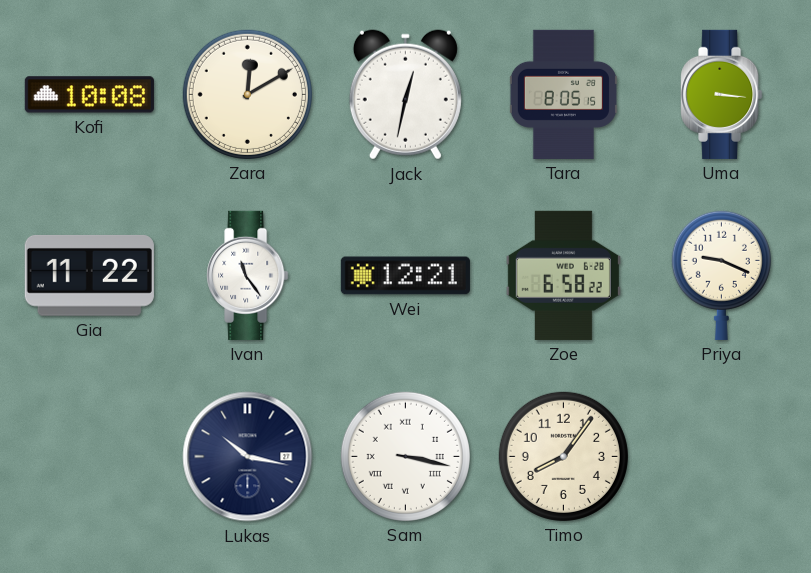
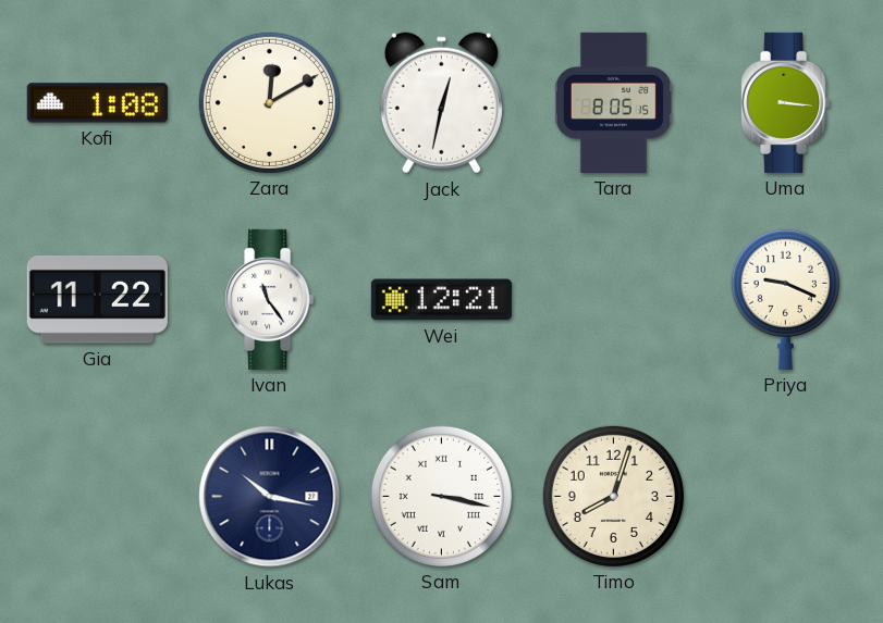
Kofi: 10:08 -> 1:08 (97, 103)
Zoe: 6:58 -> none (563, 275)
Timo: 8:06 -> 8:03 (613, 496)
